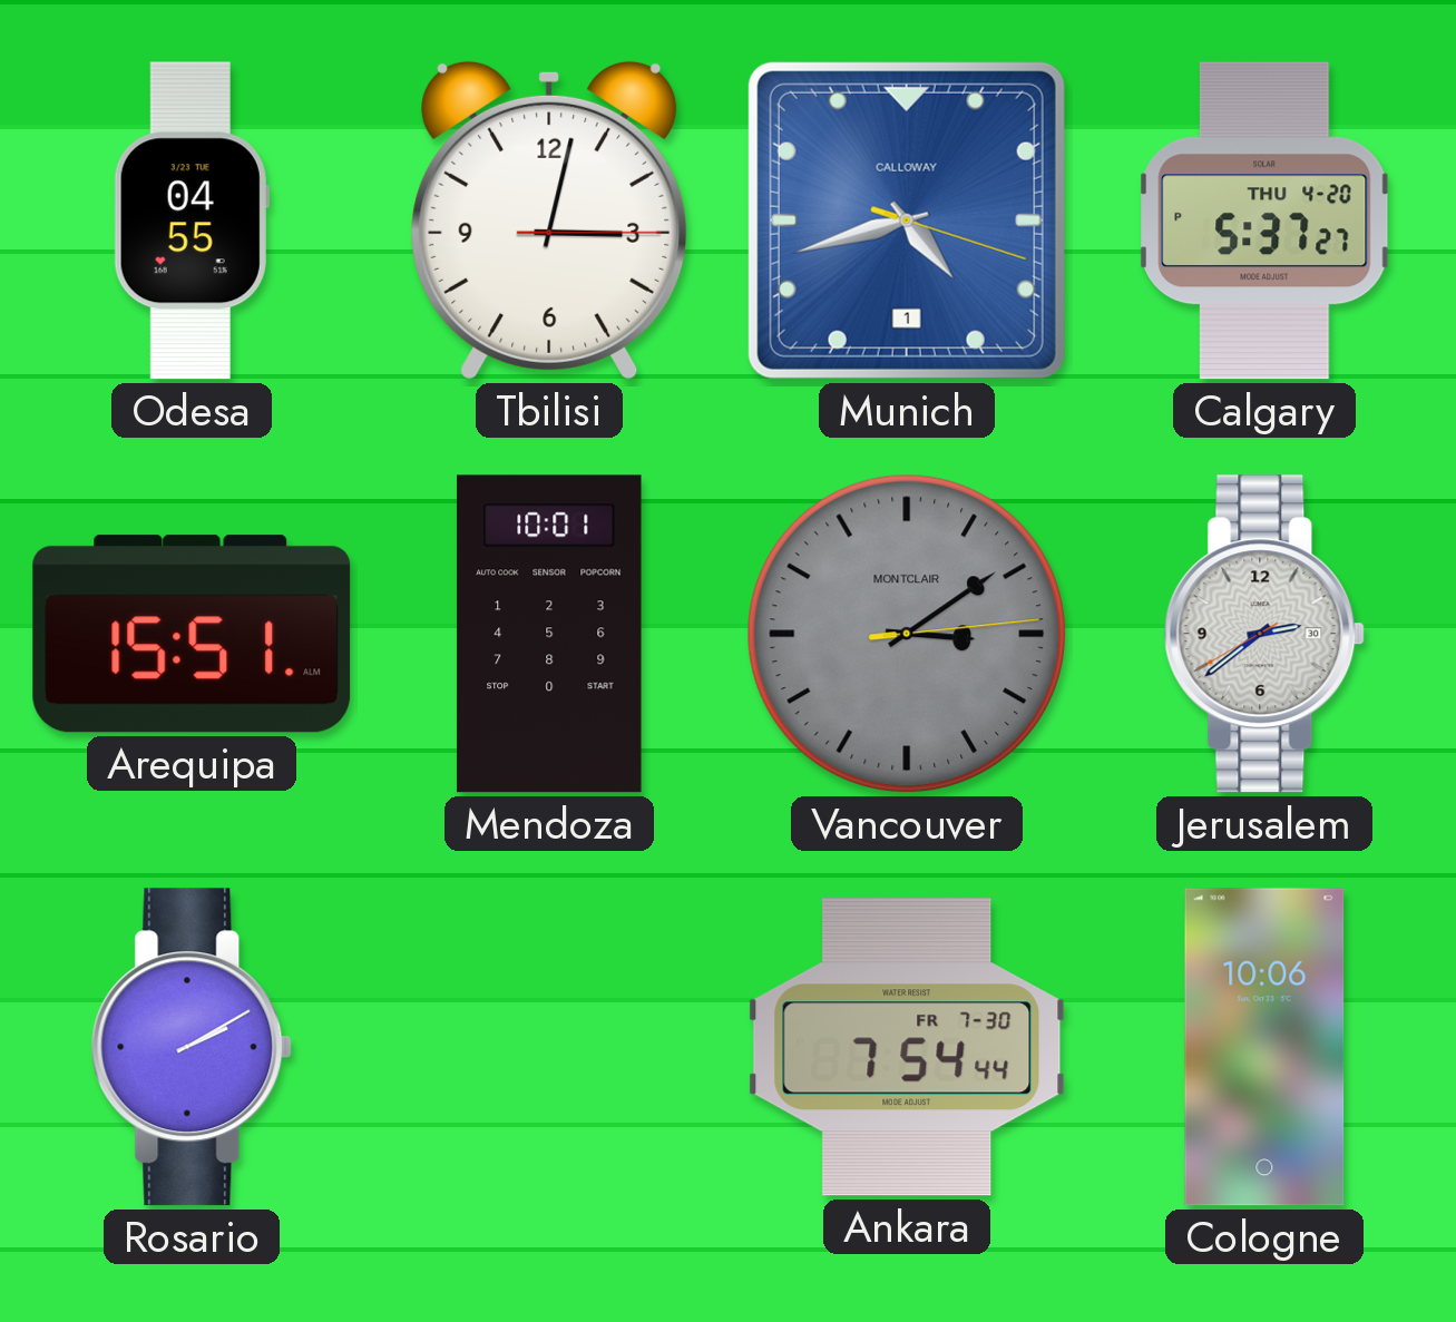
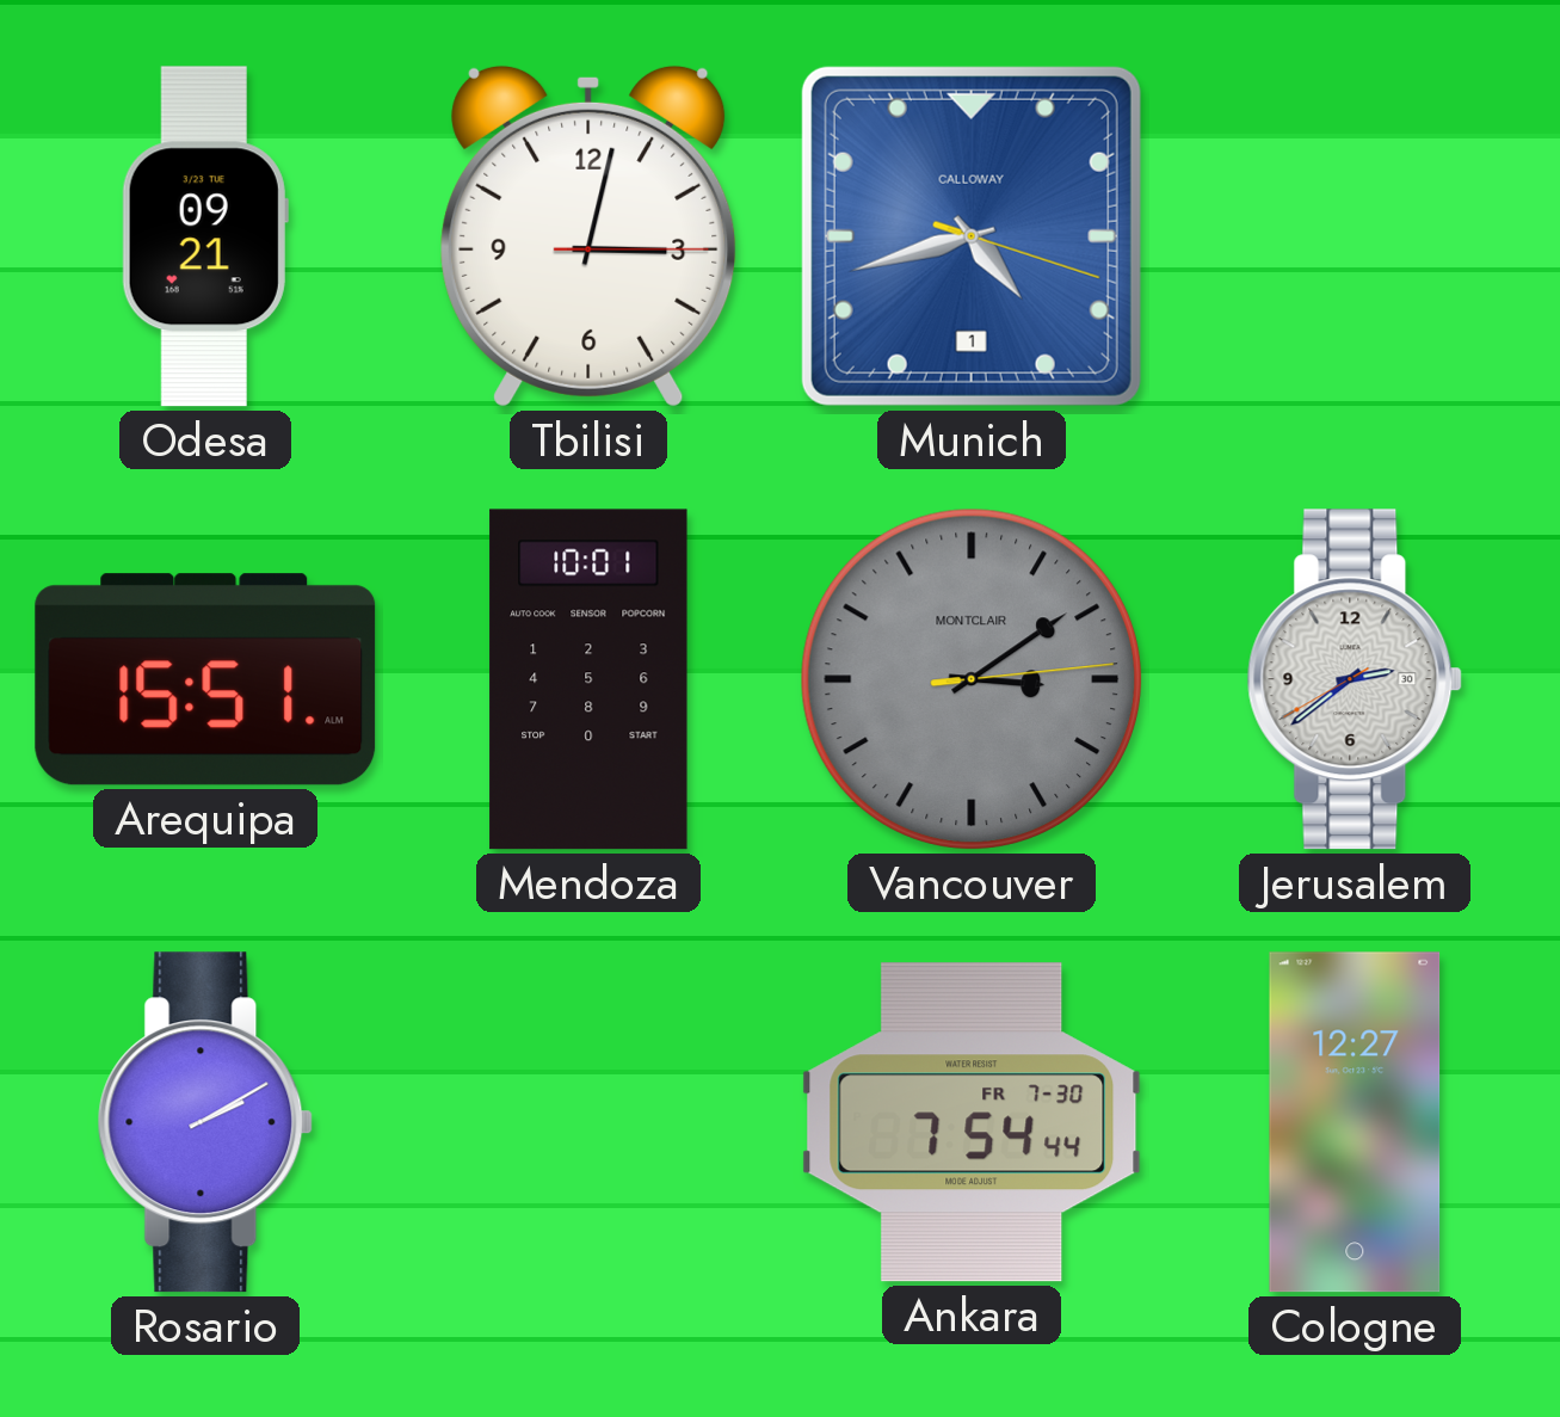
Odesa: 04:55 -> 09:21 (205, 236)
Calgary: 5:37 -> none (1264, 221)
Cologne: 10:06 -> 12:27 (1355, 1122)
